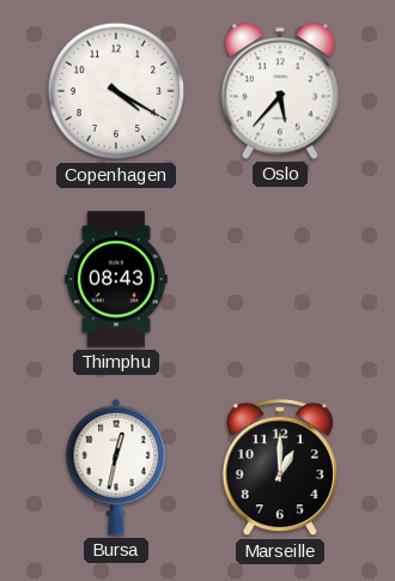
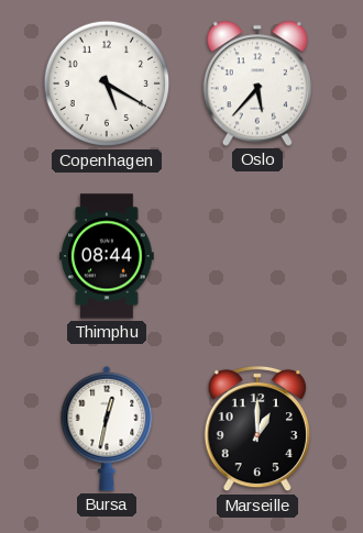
Copenhagen: 4:20 -> 5:20 (107, 84)
Thimphu: 08:43 -> 08:44 (108, 256)
